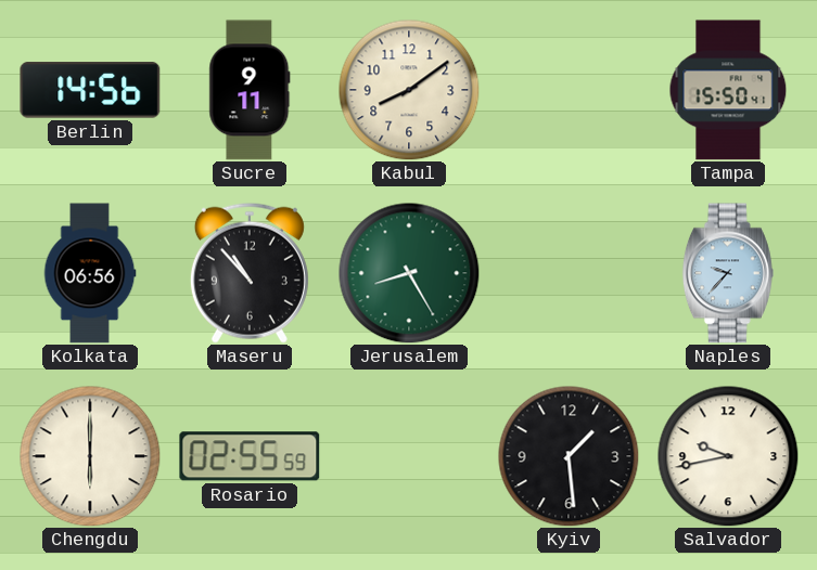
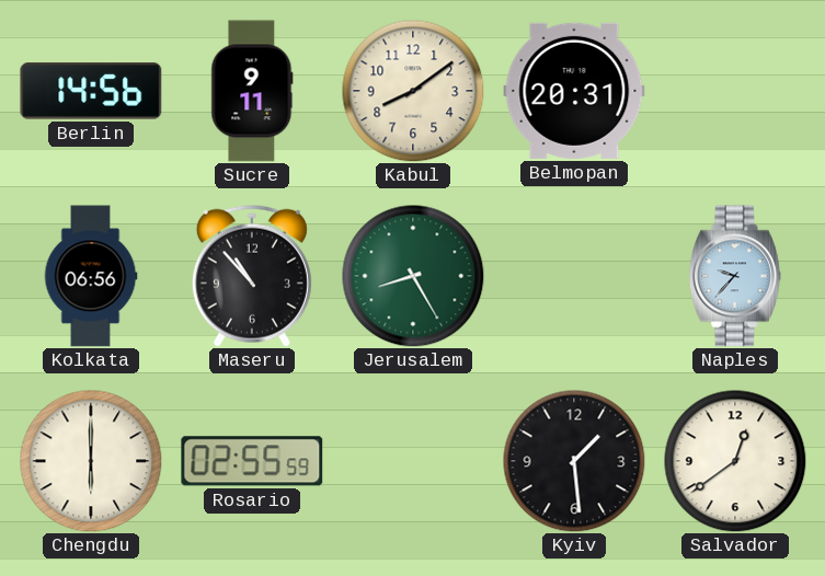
Belmopan: none -> 20:31 (574, 91)
Tampa: 15:50 -> none (728, 90)
Salvador: 9:43 -> 12:39 (735, 461)
